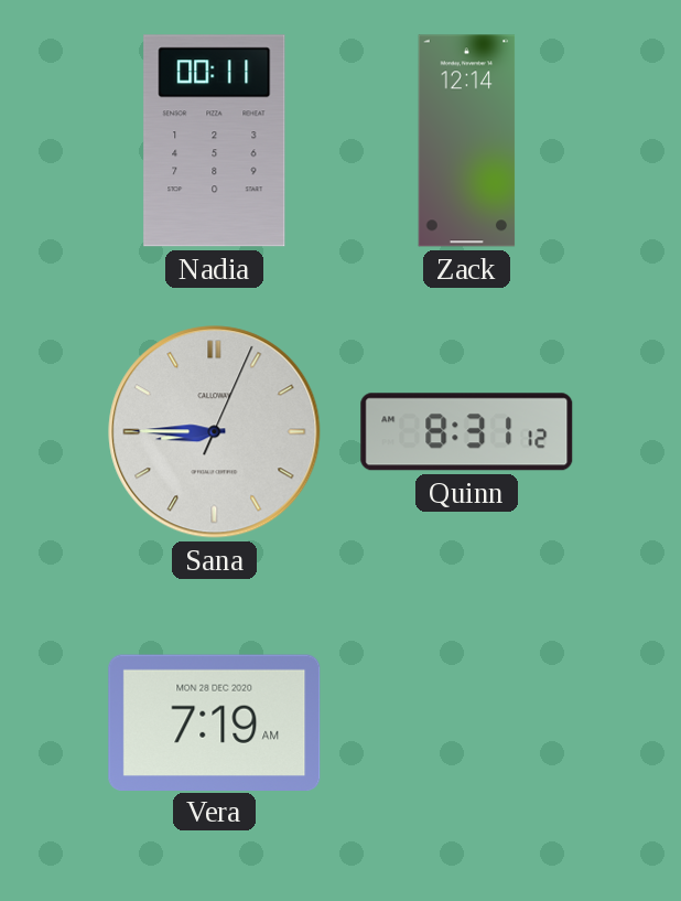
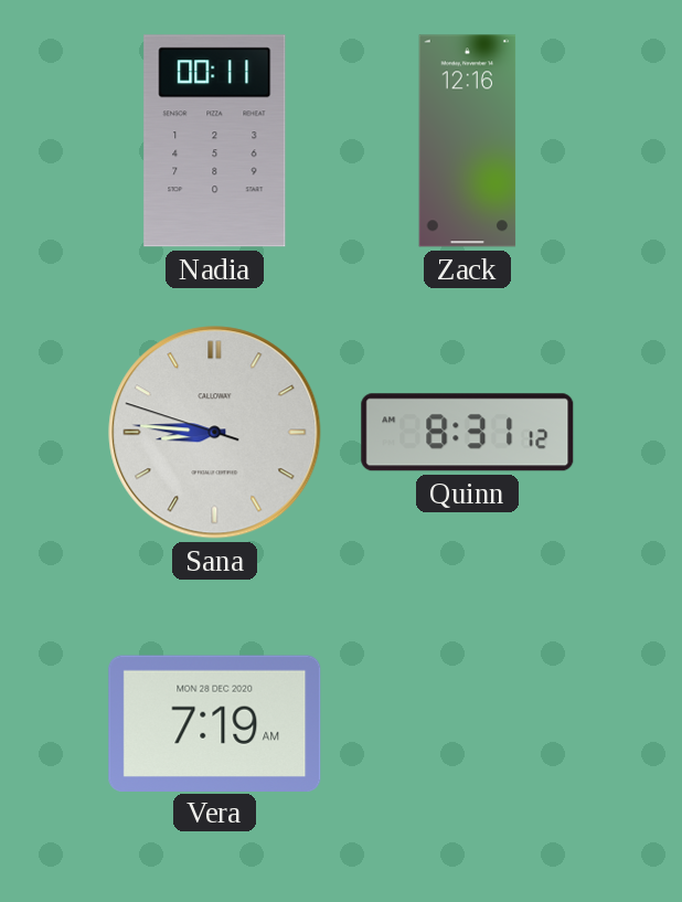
Zack: 12:14 -> 12:16 (468, 141)
Sana: 8:45:04 -> 8:45:48 (215, 433)
